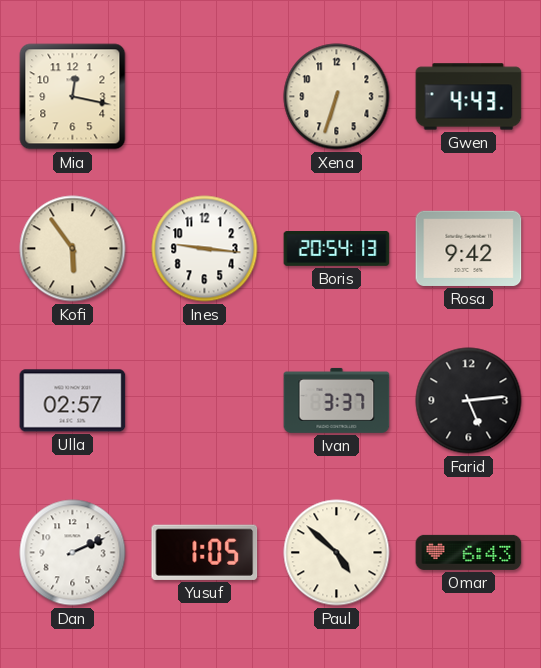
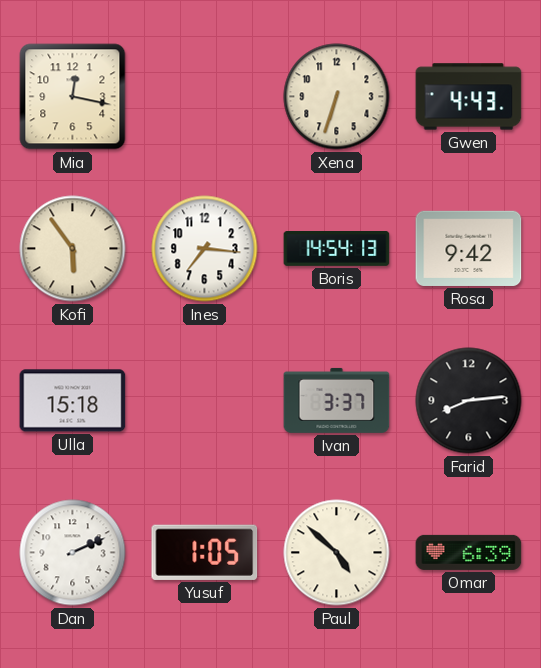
Ines: 9:16 -> 7:16 (205, 249)
Boris: 20:54 -> 14:54 (337, 249)
Ulla: 02:57 -> 15:18 (73, 401)
Farid: 5:14 -> 8:14 (469, 401)
Omar: 6:43 -> 6:39 (469, 552)
